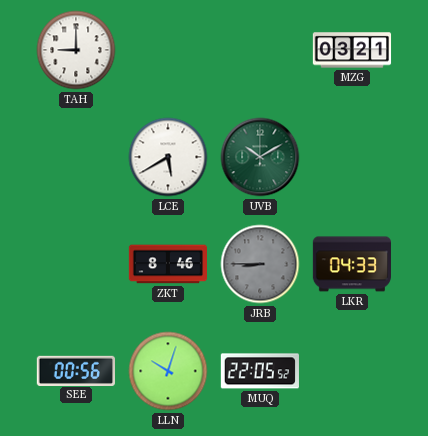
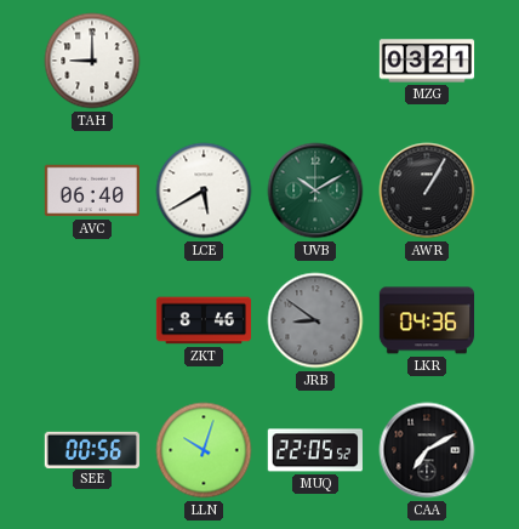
AVC: none -> 06:40 (91, 190)
AWR: none -> 1:05 (427, 190)
JRB: 8:45 -> 8:51 (315, 320)
LKR: 04:33 -> 04:36 (426, 320)
CAA: none -> 7:10 (427, 450)
